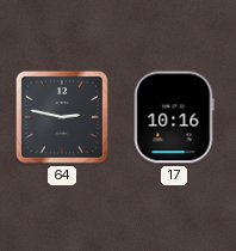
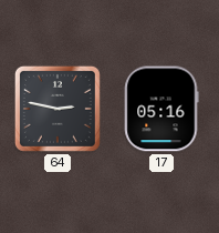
17: 10:16 -> 05:16 (161, 109)
